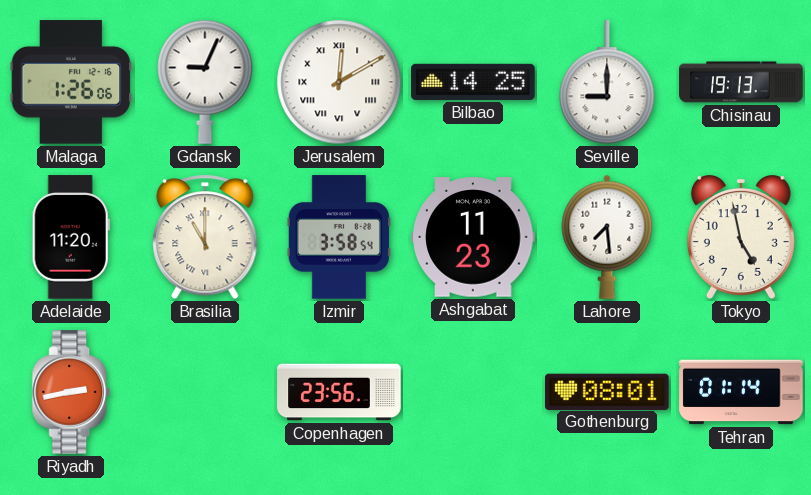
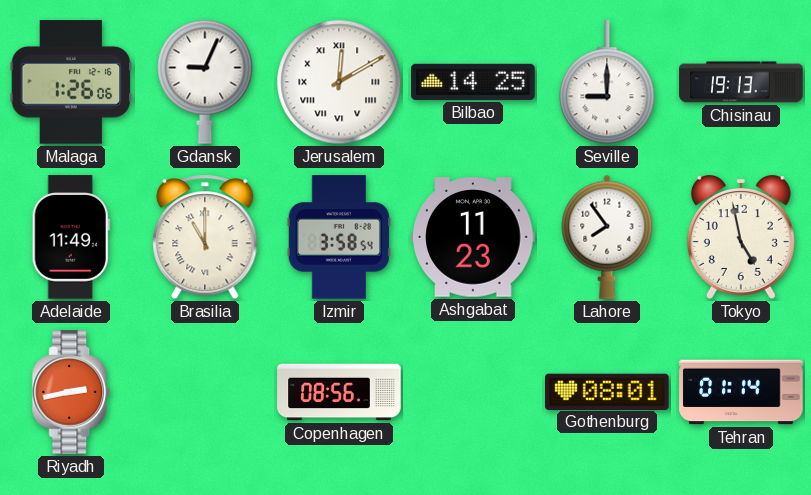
Adelaide: 11:20 -> 11:49 (71, 237)
Lahore: 7:29 -> 7:54 (607, 237)
Copenhagen: 23:56 -> 08:56 (339, 392)
